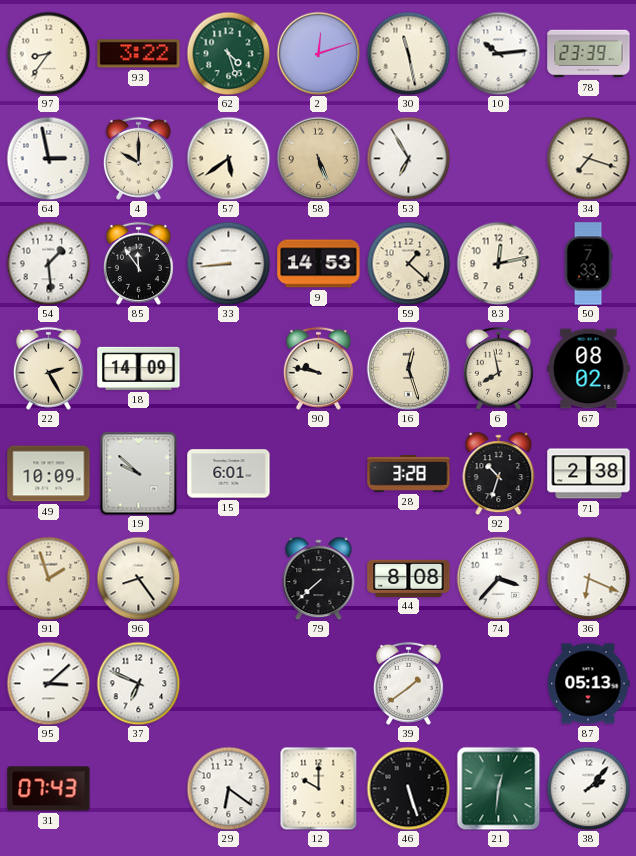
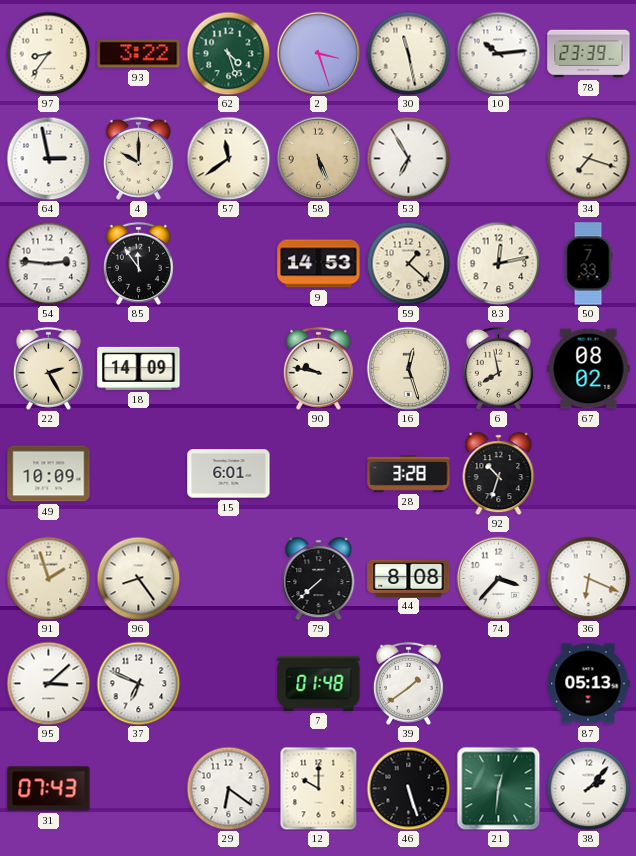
2: 12:12 -> 3:27 (318, 53)
57: 5:39 -> 11:39 (228, 158)
54: 1:29 -> 2:46 (48, 263)
33: 8:44 -> none (228, 263)
19: 9:52 -> none (139, 473)
71: 2:38 -> none (589, 474)
7: none -> 01:48 (319, 683)
